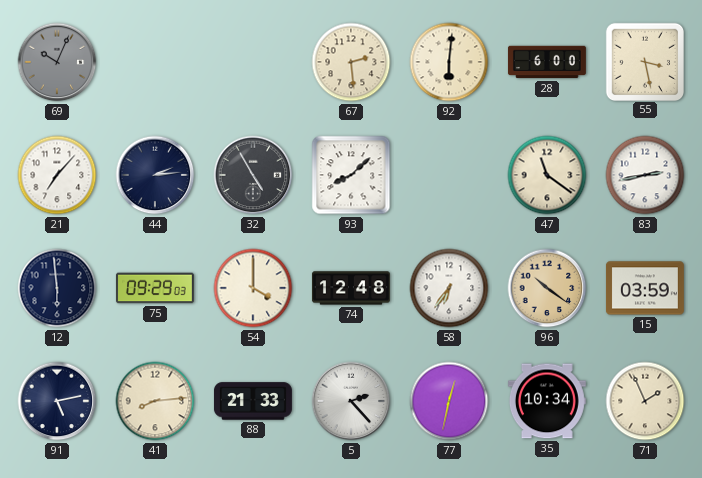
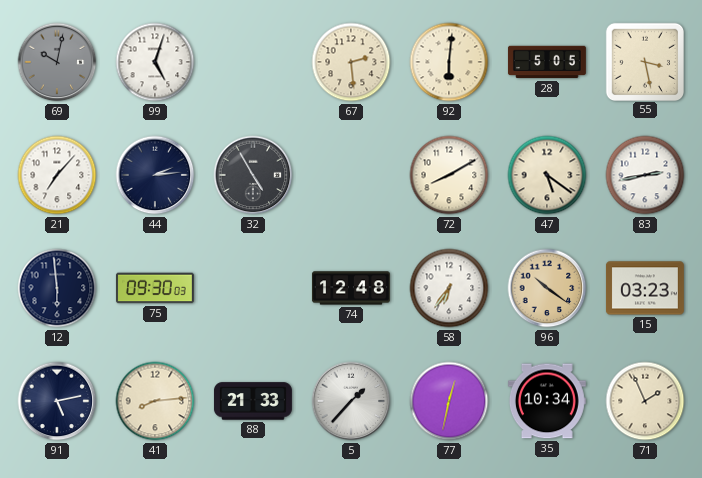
69: 10:04 -> 10:02 (57, 62)
99: none -> 5:03 (155, 62)
28: 6:00 -> 5:05 (547, 62)
93: 8:08 -> none (351, 175)
72: none -> 8:10 (449, 175)
47: 11:21 -> 5:21 (547, 175)
75: 09:29 -> 09:30 (155, 288)
54: 4:00 -> none (253, 288)
15: 03:59 -> 03:23 (645, 288)
5: 2:23 -> 1:37 (351, 401)
